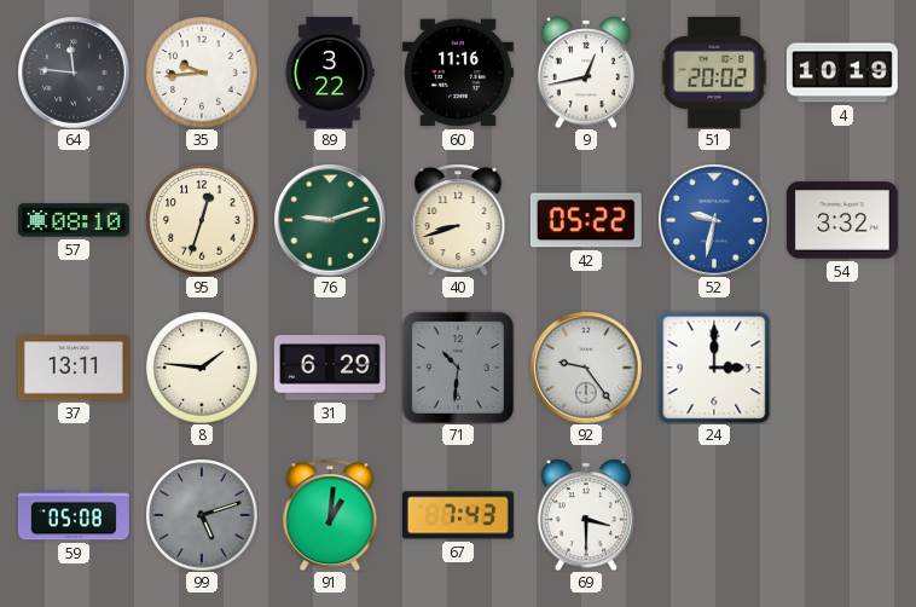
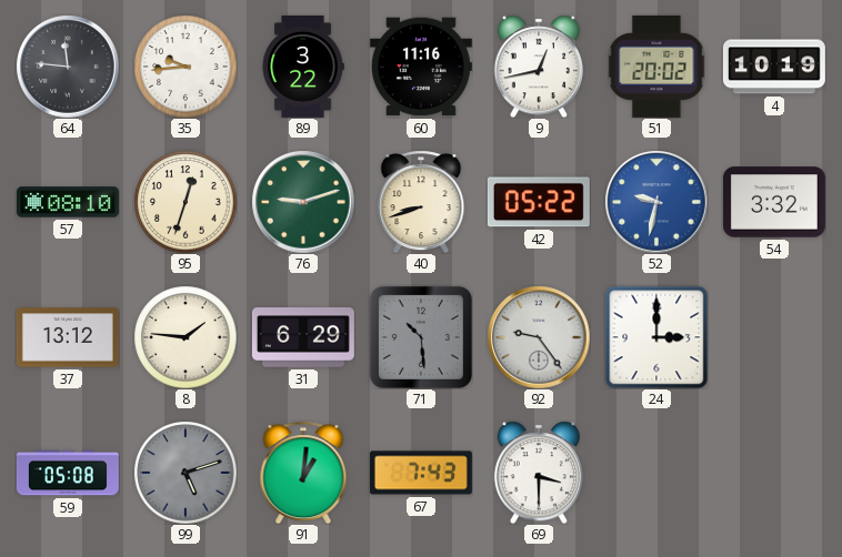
37: 13:11 -> 13:12 (68, 337)
71: 10:31 -> 10:29 (421, 337)
